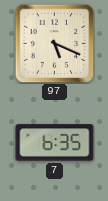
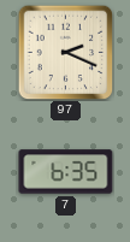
97: 5:19 -> 2:19 (65, 52)
